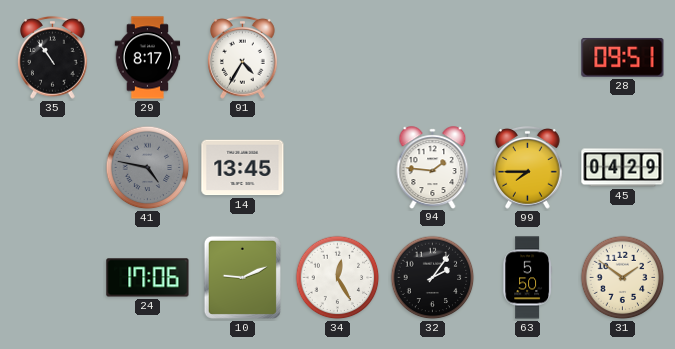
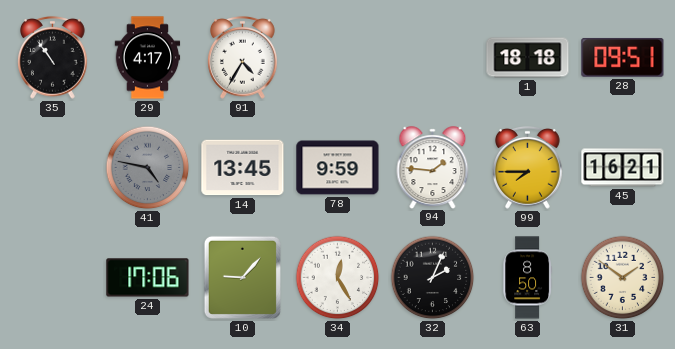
29: 8:17 -> 4:17 (148, 58)
1: none -> 18:18 (528, 58)
78: none -> 9:59 (338, 168)
45: 04:29 -> 16:21 (623, 168)
10: 9:11 -> 9:07 (242, 277)
32: 2:06 -> 2:04 (433, 278)
63: 5:50 -> 8:50 (527, 278)
